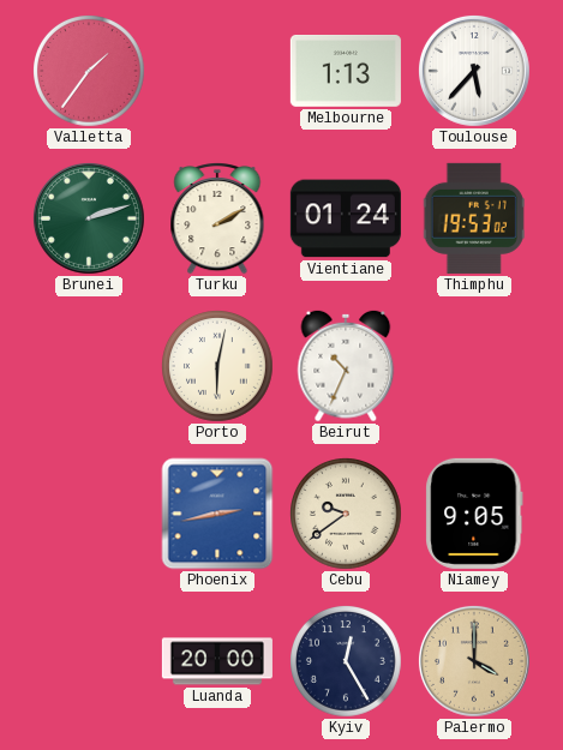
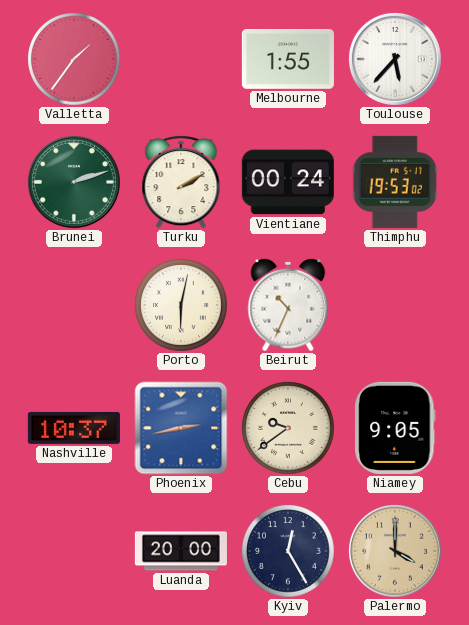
Melbourne: 1:13 -> 1:55 (288, 60)
Vientiane: 01:24 -> 00:24 (288, 182)
Nashville: none -> 10:37 (74, 428)
